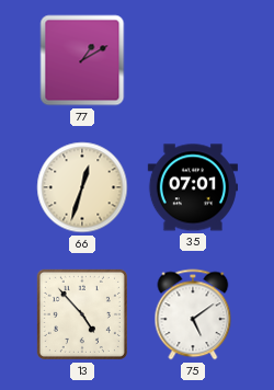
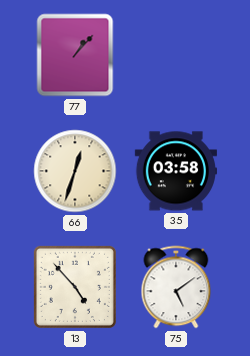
77: 1:10 -> 1:07 (75, 55)
35: 07:01 -> 03:58 (175, 171)
